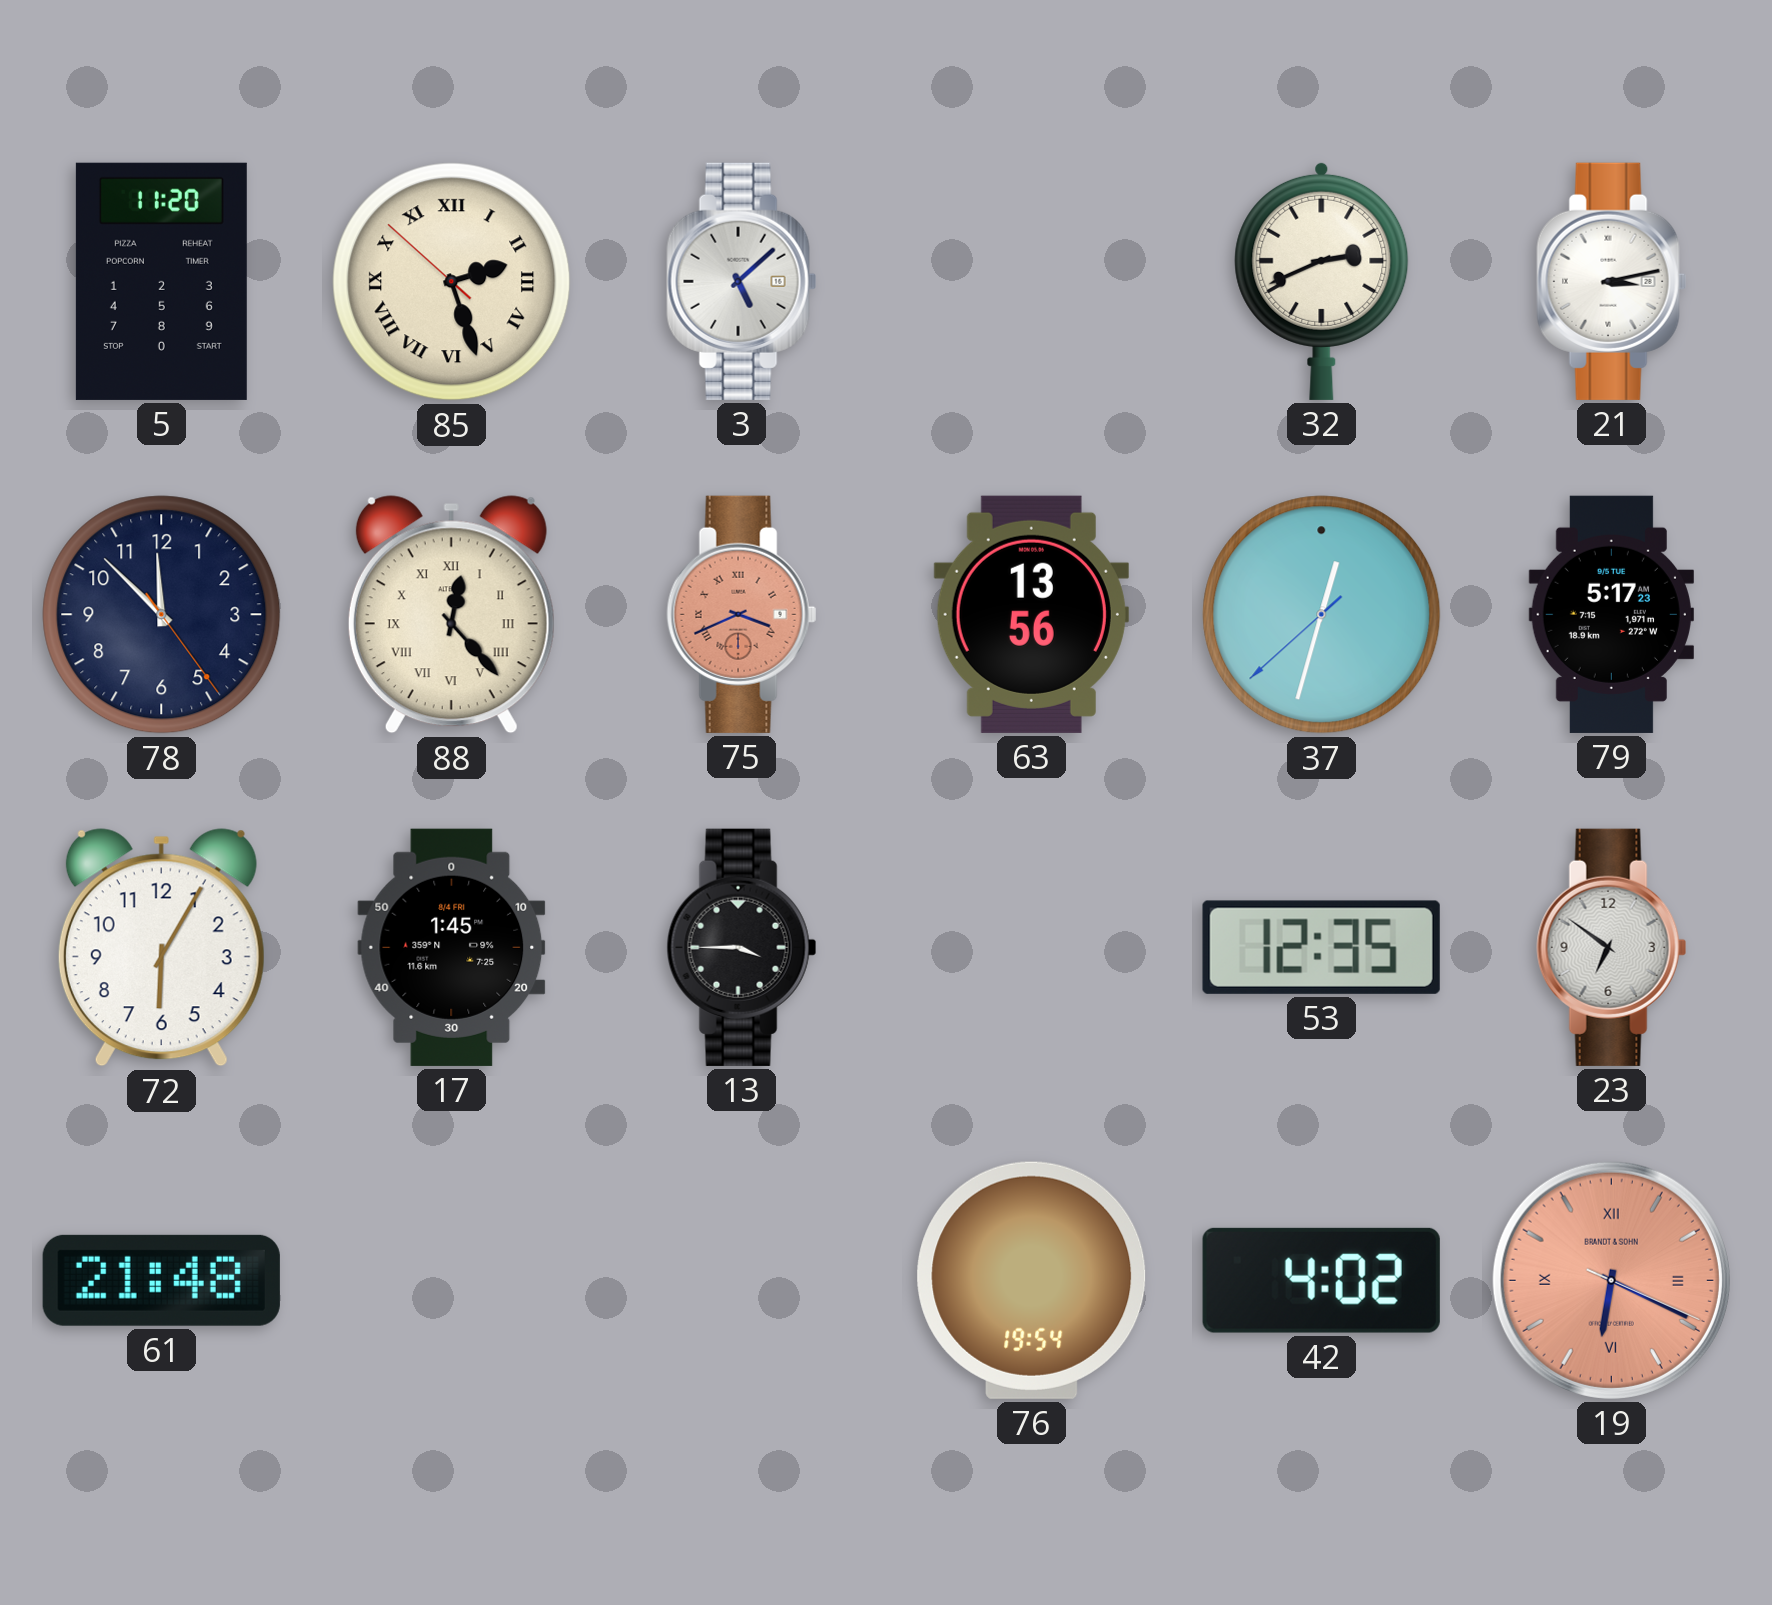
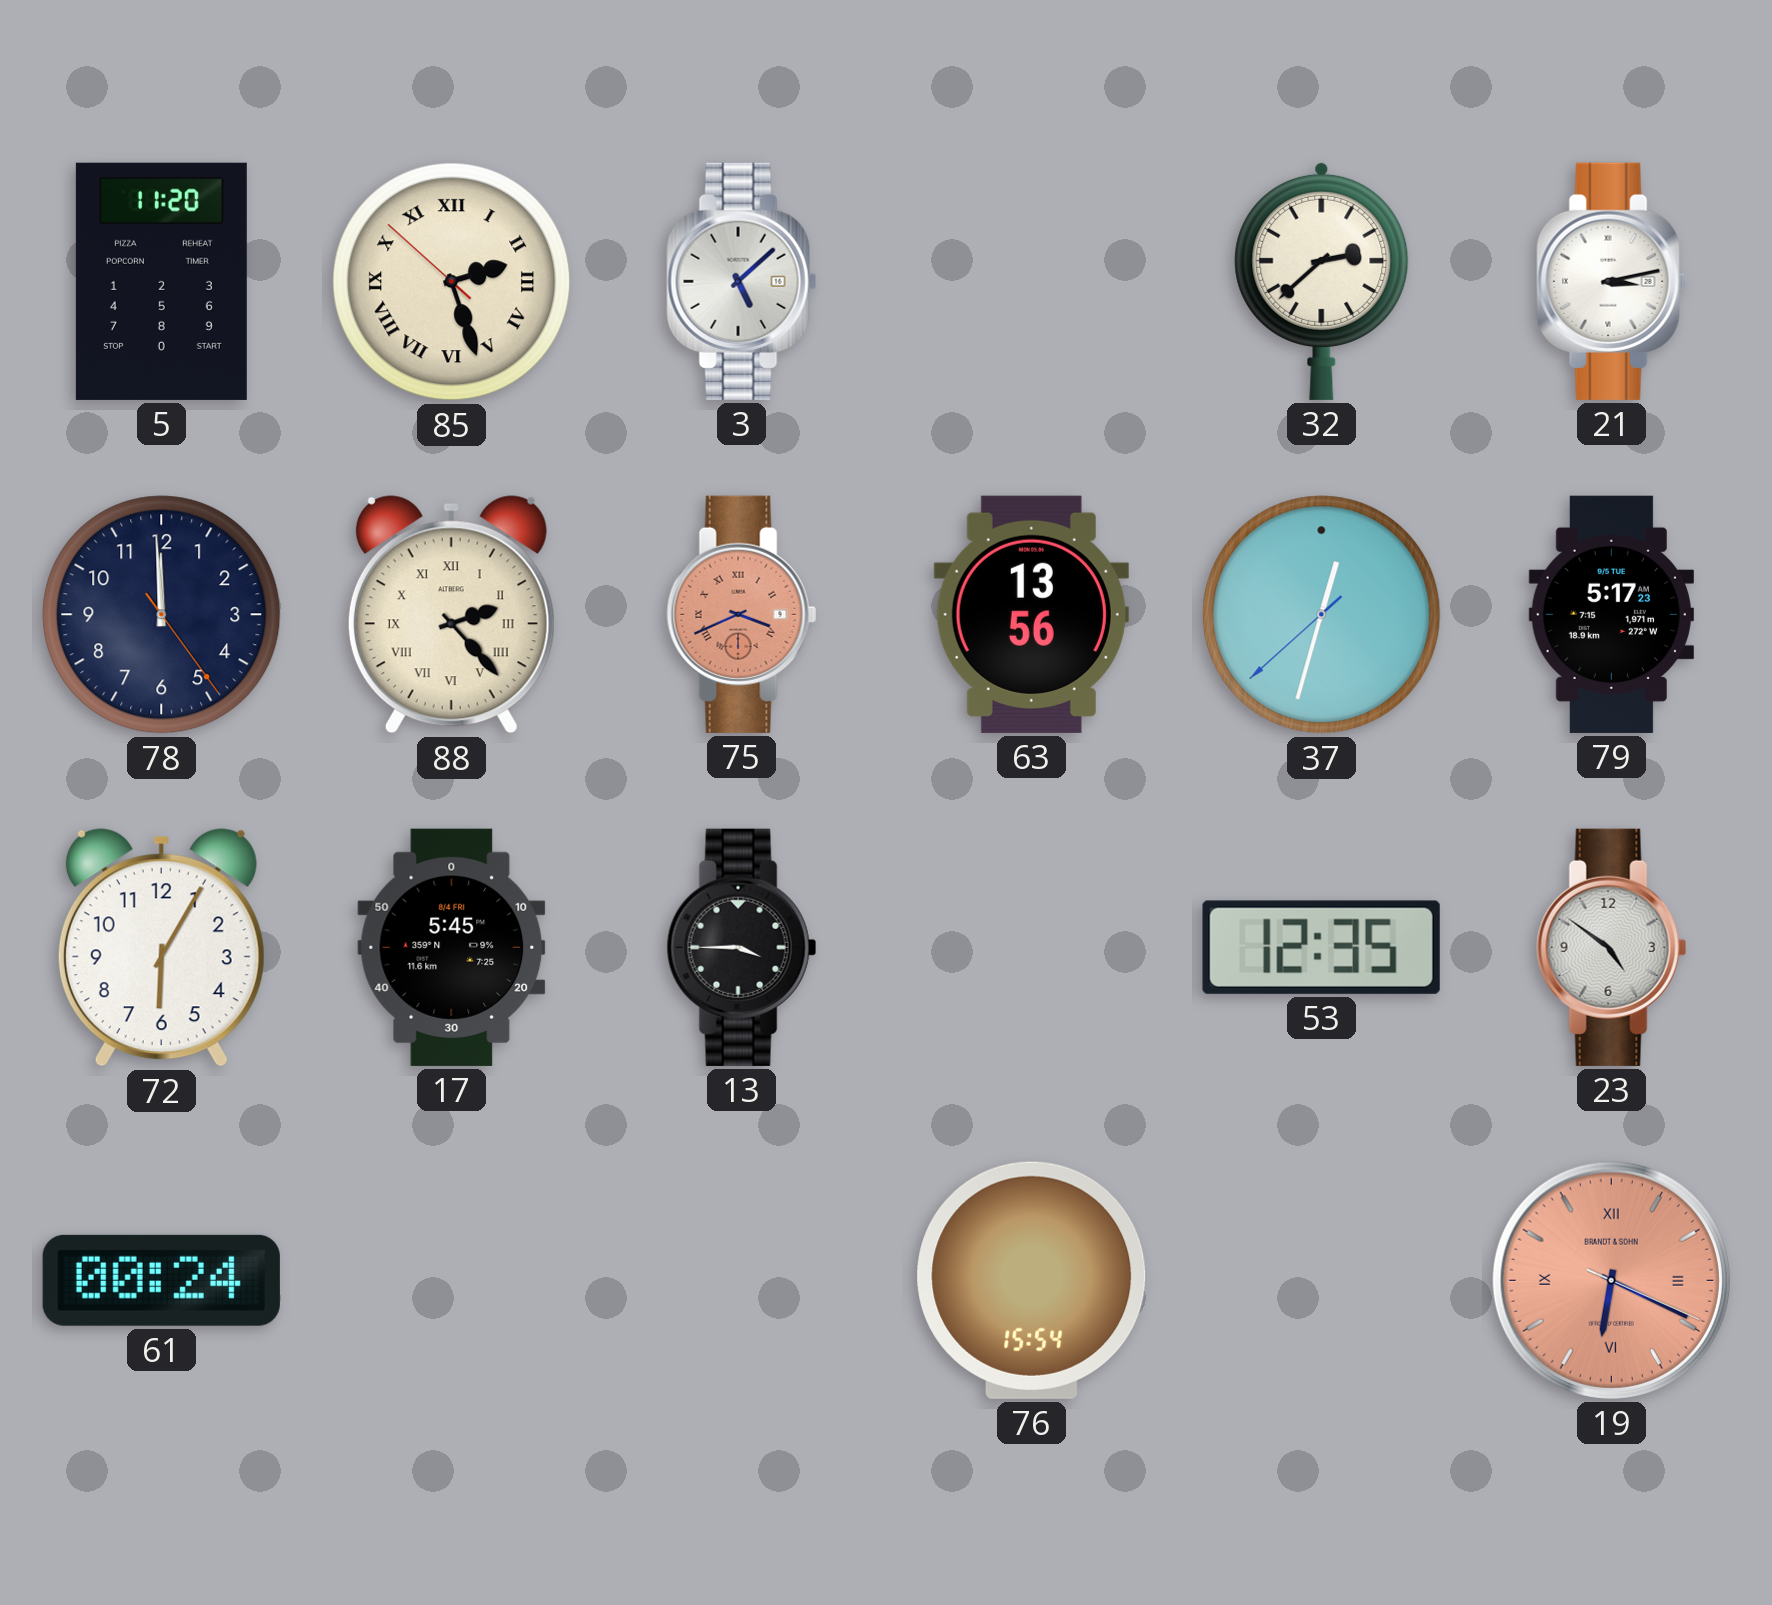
32: 2:41 -> 2:38 (1322, 281)
78: 11:52 -> 11:59 (162, 615)
88: 12:23 -> 2:23 (451, 615)
17: 1:45 -> 5:45 (452, 947)
23: 6:51 -> 4:51 (1612, 947)
61: 21:48 -> 00:24 (161, 1280)
76: 19:54 -> 15:54 (1032, 1280)
42: 4:02 -> none (1321, 1280)
